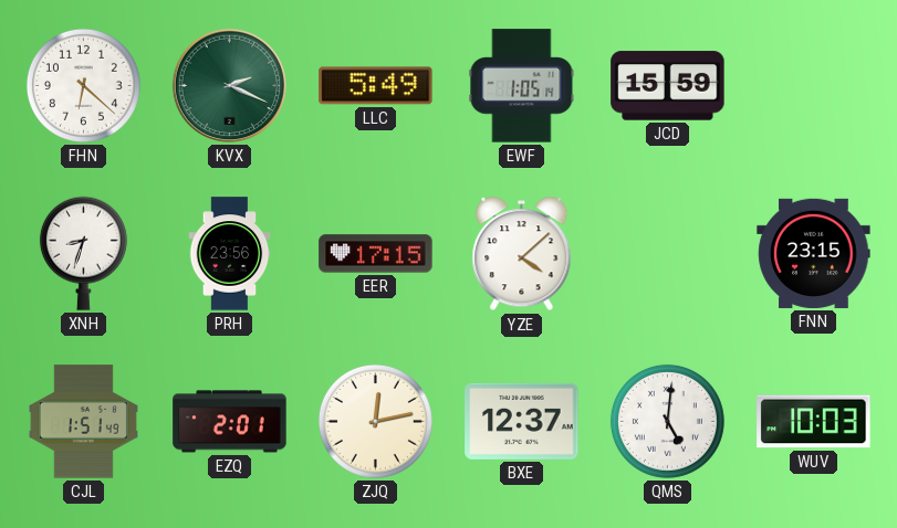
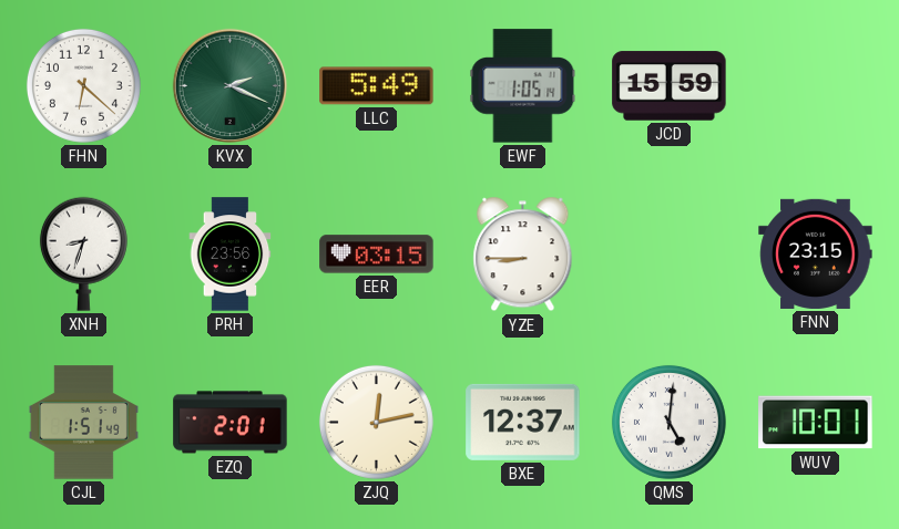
EER: 17:15 -> 03:15 (377, 255)
YZE: 4:08 -> 8:45 (523, 255)
WUV: 10:03 -> 10:01 (816, 423)
